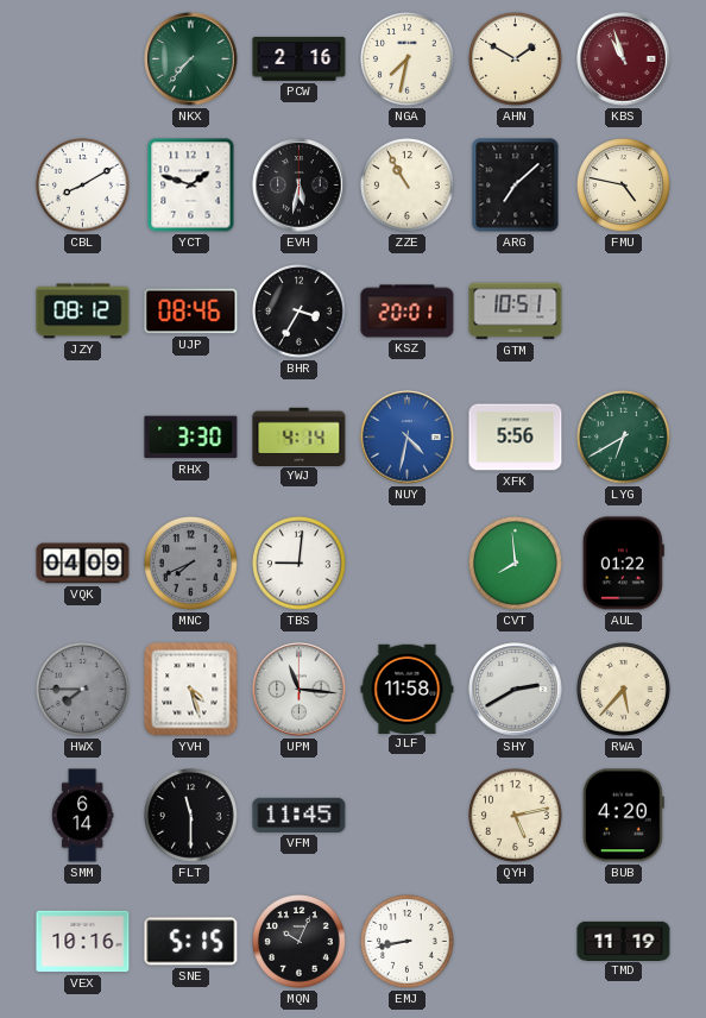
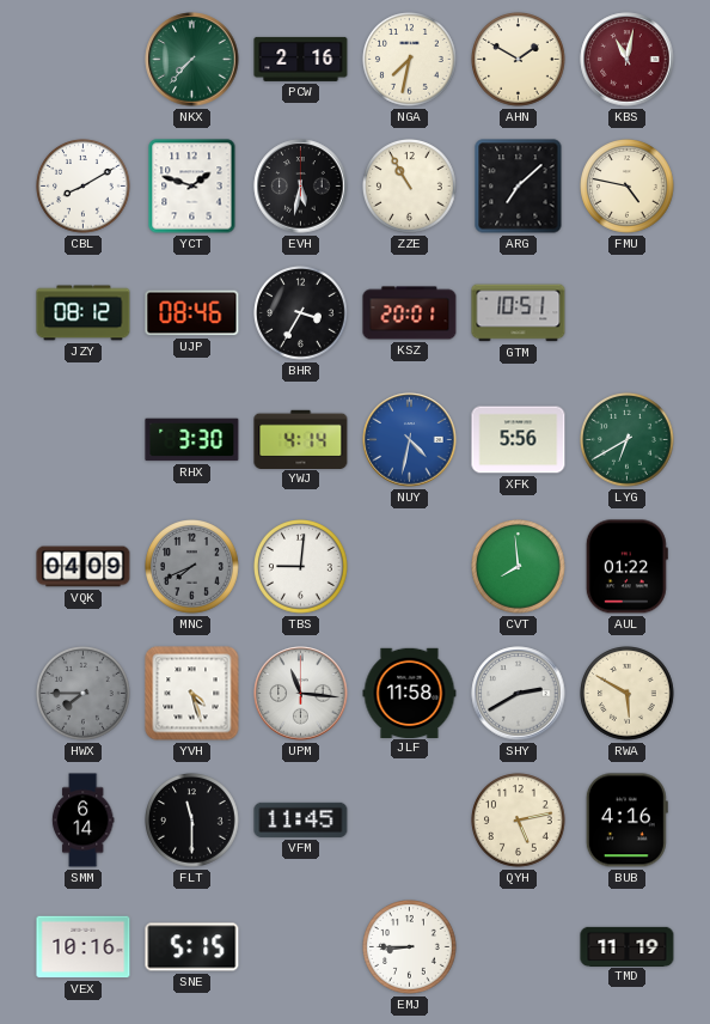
KBS: 10:57 -> 11:02 (628, 60)
RWA: 5:37 -> 5:50 (628, 694)
BUB: 4:20 -> 4:16 (626, 821)
MQN: 10:04 -> none (300, 942)
EMJ: 8:43 -> 8:45 (410, 947)
